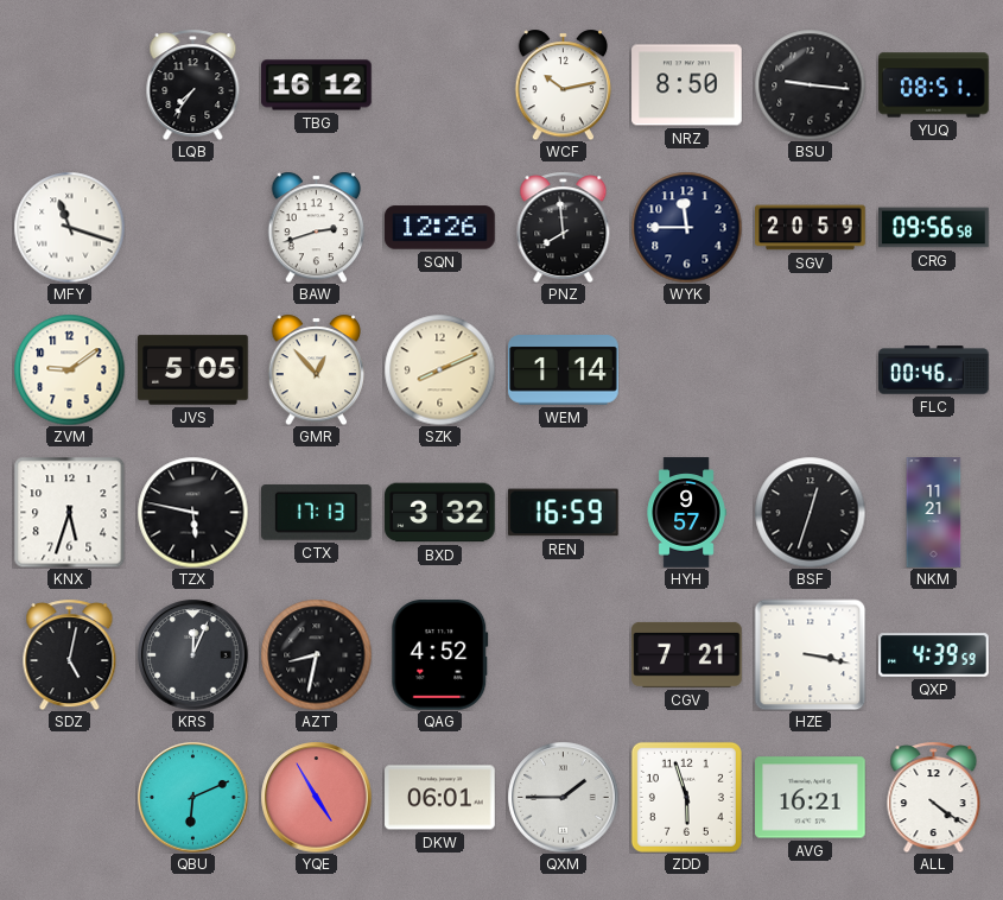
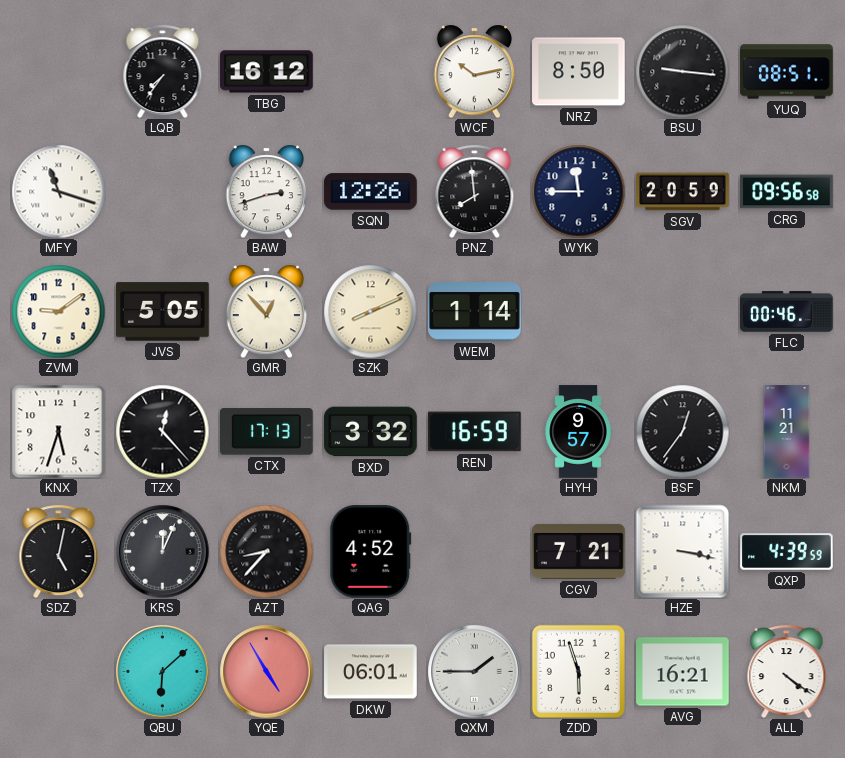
TZX: 5:47 -> 12:23 (162, 431)
BSF: 12:33 -> 12:36 (682, 431)
AZT: 8:32 -> 8:37 (266, 551)
QBU: 6:11 -> 6:08 (162, 671)
